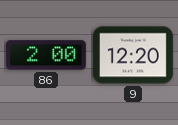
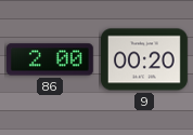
9: 12:20 -> 00:20 (144, 59)
